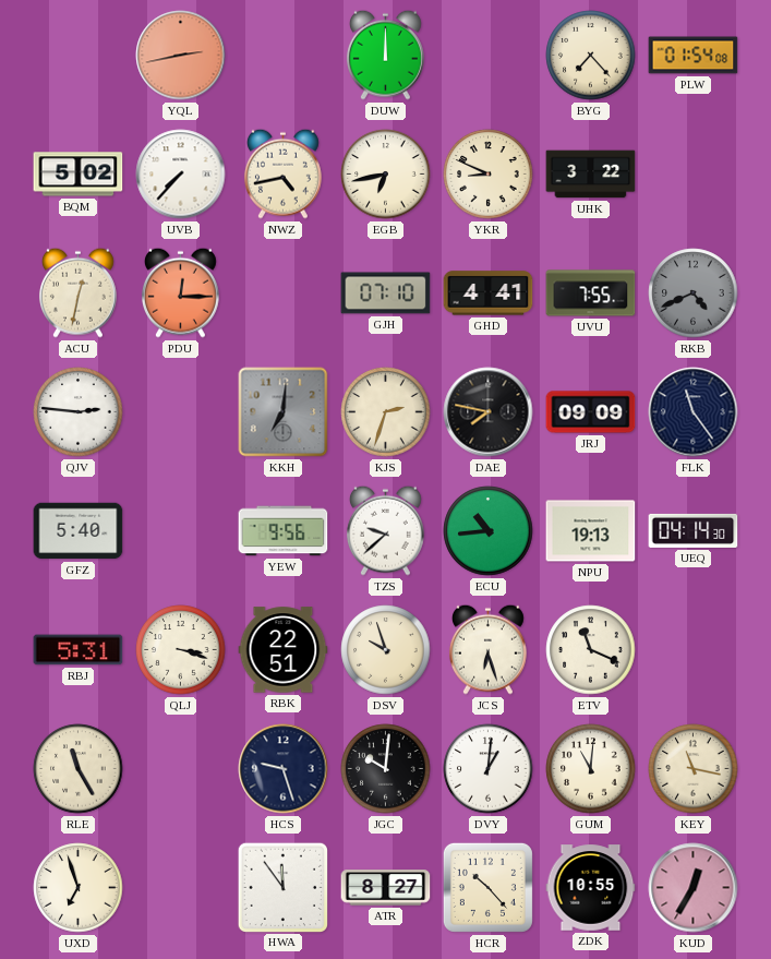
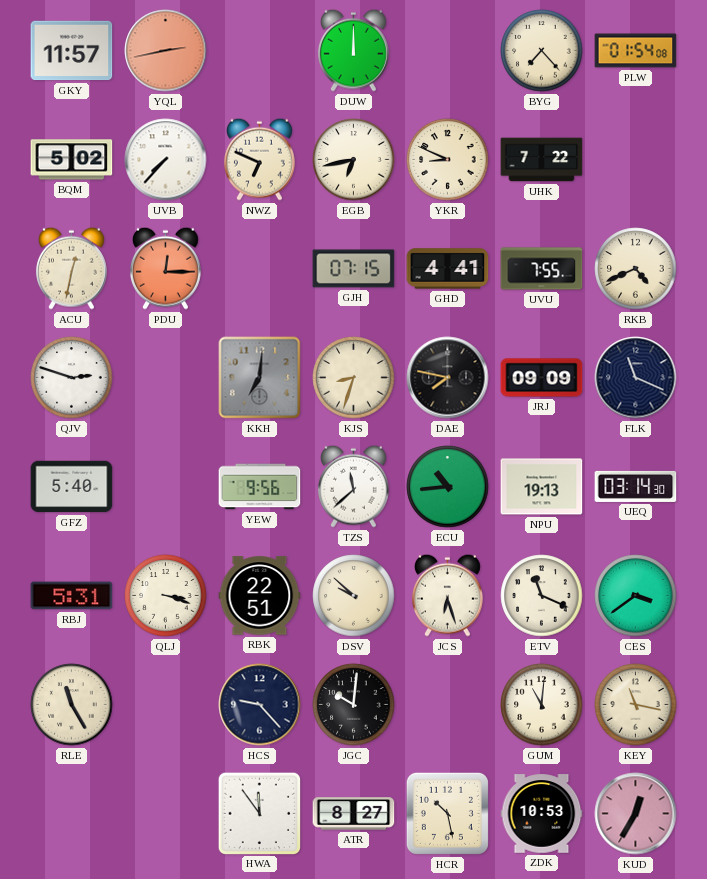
GKY: none -> 11:57 (72, 51)
NWZ: 4:43 -> 6:49 (259, 159)
UHK: 3:22 -> 7:22 (542, 160)
GJH: 07:10 -> 07:15 (354, 269)
RKB dial: grey -> cream (636, 269)
QJV: 2:46 -> 2:48 (72, 378)
KJS: 2:33 -> 8:33 (354, 378)
FLK: 11:24 -> 11:19 (636, 378)
TZS: 9:38 -> 11:38 (353, 486)
UEQ: 04:14 -> 03:14 (636, 486)
DSV: 9:57 -> 9:52 (354, 596)
CES: none -> 3:39 (636, 596)
HCS: 9:27 -> 9:23 (260, 705)
DVY: 1:01 -> none (489, 769)
UXD: 6:57 -> none (79, 888)
HCR: 10:23 -> 10:28 (447, 813)
ZDK: 10:55 -> 10:53 (542, 814)
